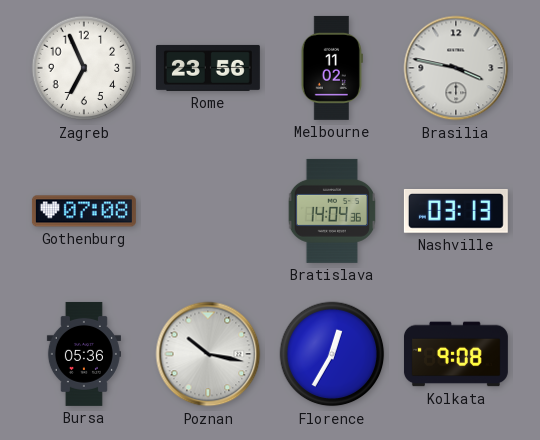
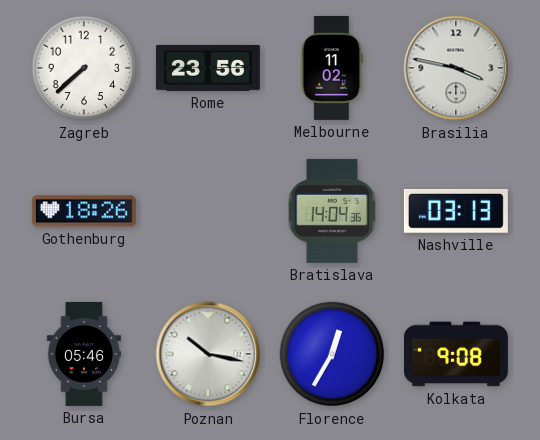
Zagreb: 6:56 -> 7:38 (84, 68)
Gothenburg: 07:08 -> 18:26 (84, 211)
Bursa: 05:36 -> 05:46 (84, 354)
